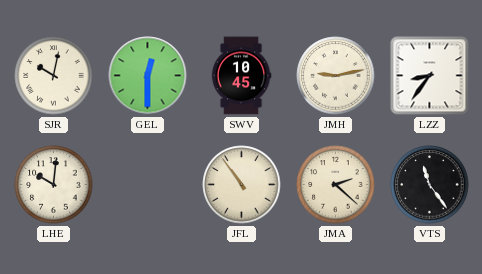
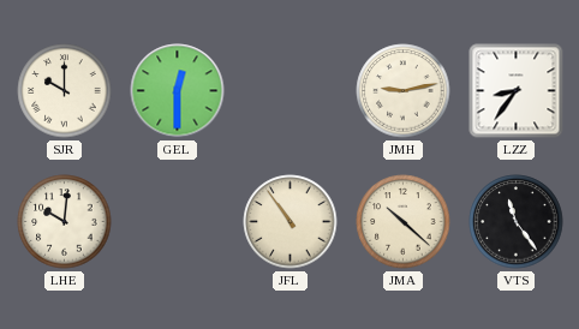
SJR: 10:02 -> 10:00 (65, 91)
SWV: 10:45 -> none (241, 76)
JMA: 2:22 -> 10:22 (404, 222)
